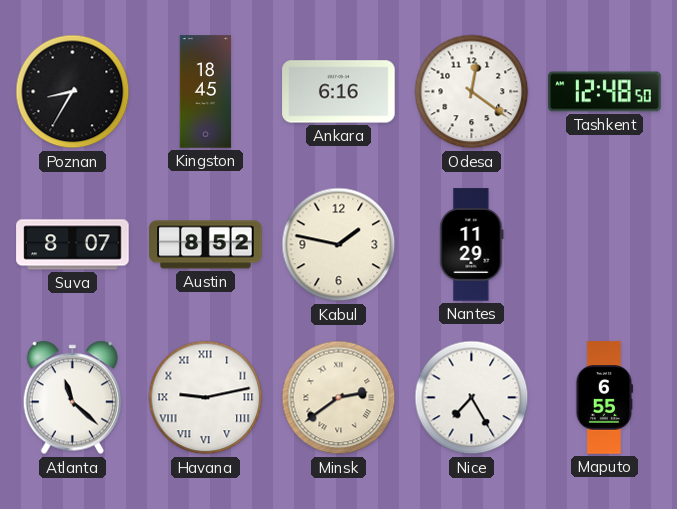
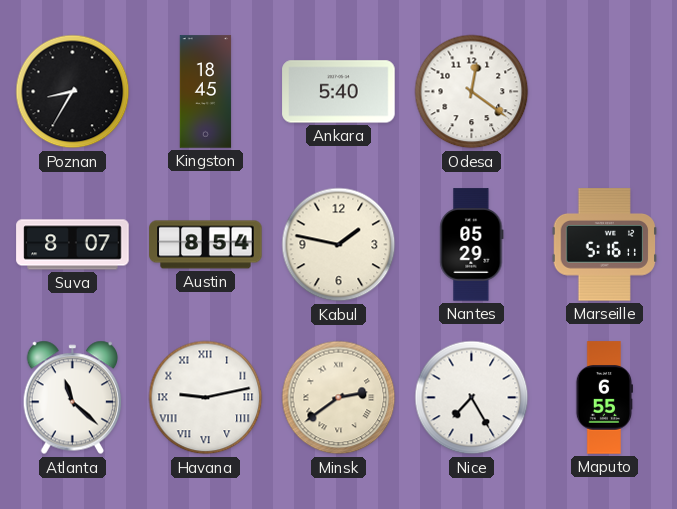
Ankara: 6:16 -> 5:40 (339, 92)
Tashkent: 12:48 -> none (605, 92)
Austin: 8:52 -> 8:54 (206, 245)
Nantes: 11:29 -> 05:29 (472, 245)
Marseille: none -> 5:16 (605, 245)
